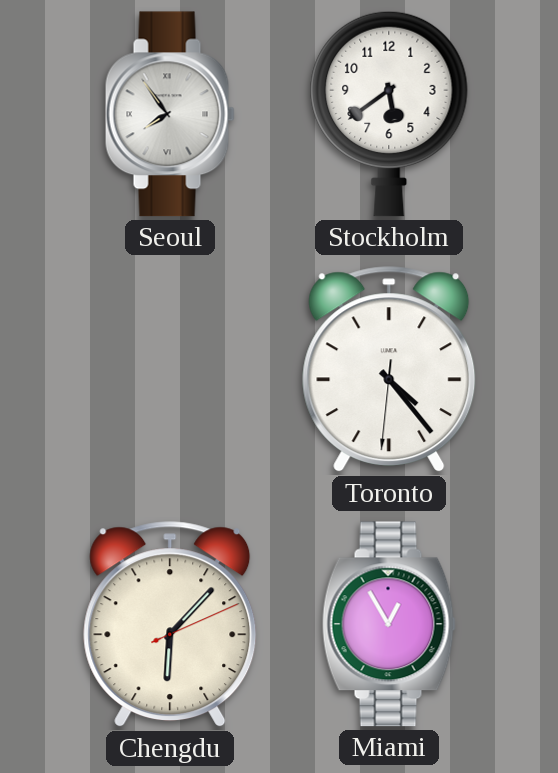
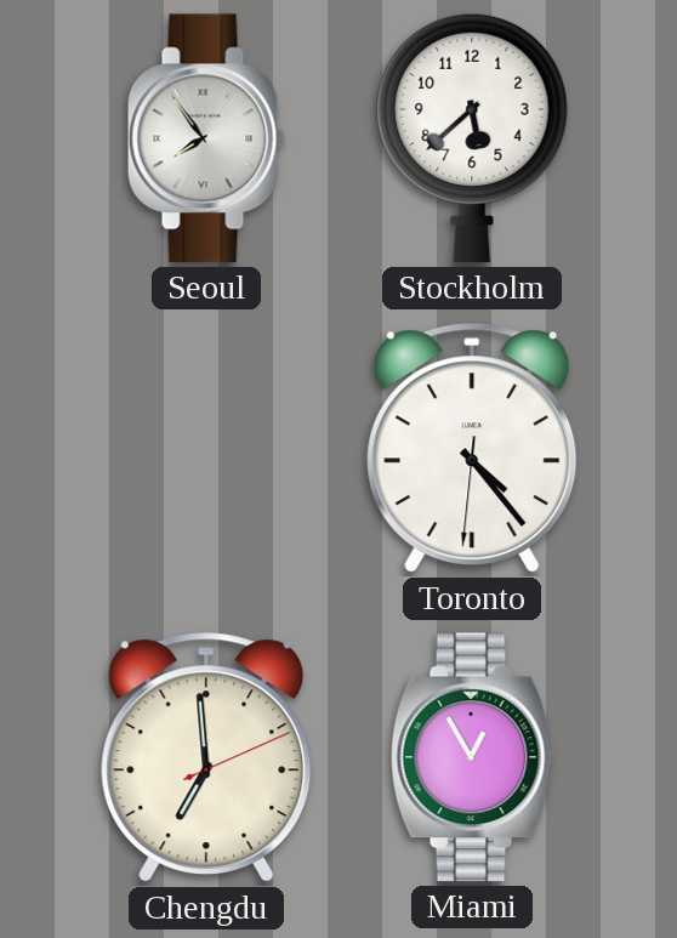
Stockholm: 5:39 -> 5:38 (472, 138)
Chengdu: 6:07 -> 6:59 (206, 758)
